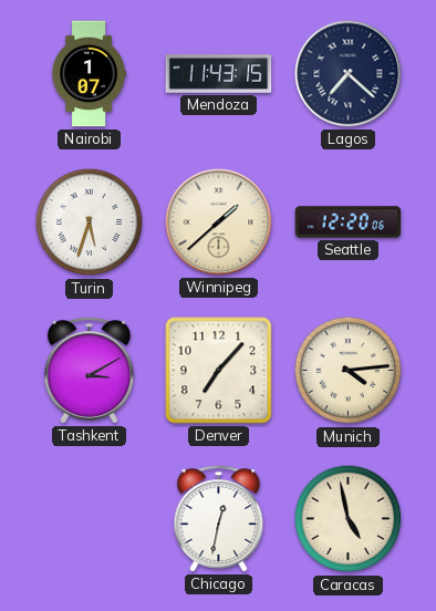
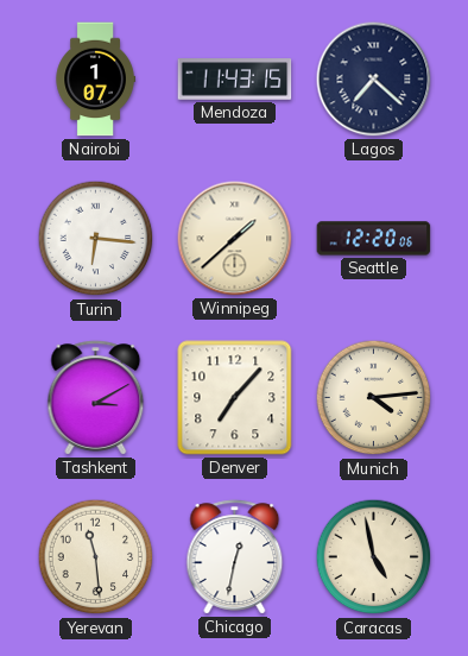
Turin: 5:33 -> 6:16 (96, 239)
Yerevan: none -> 11:29 (96, 557)
